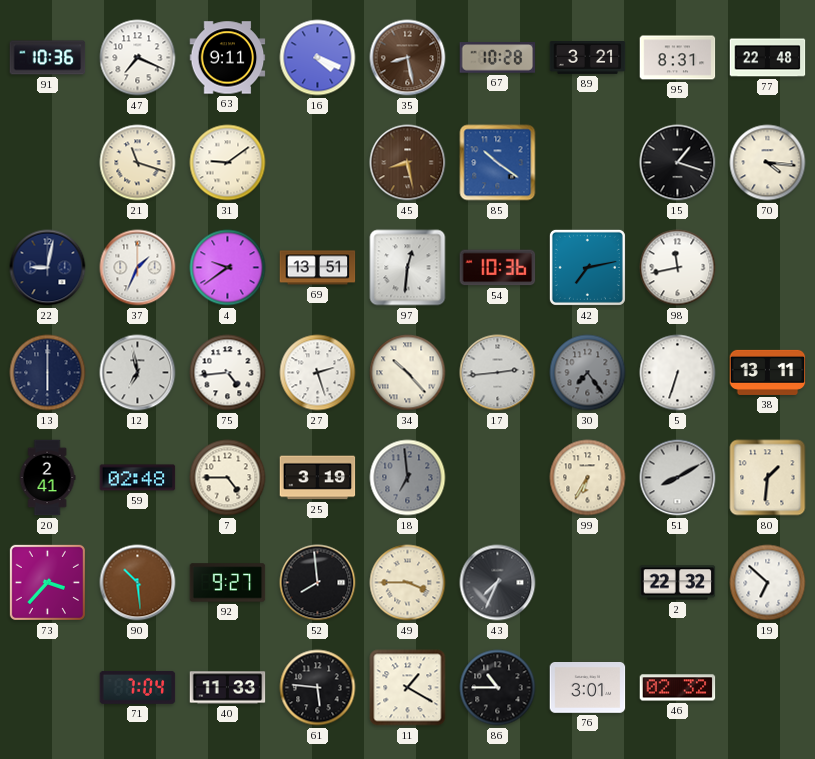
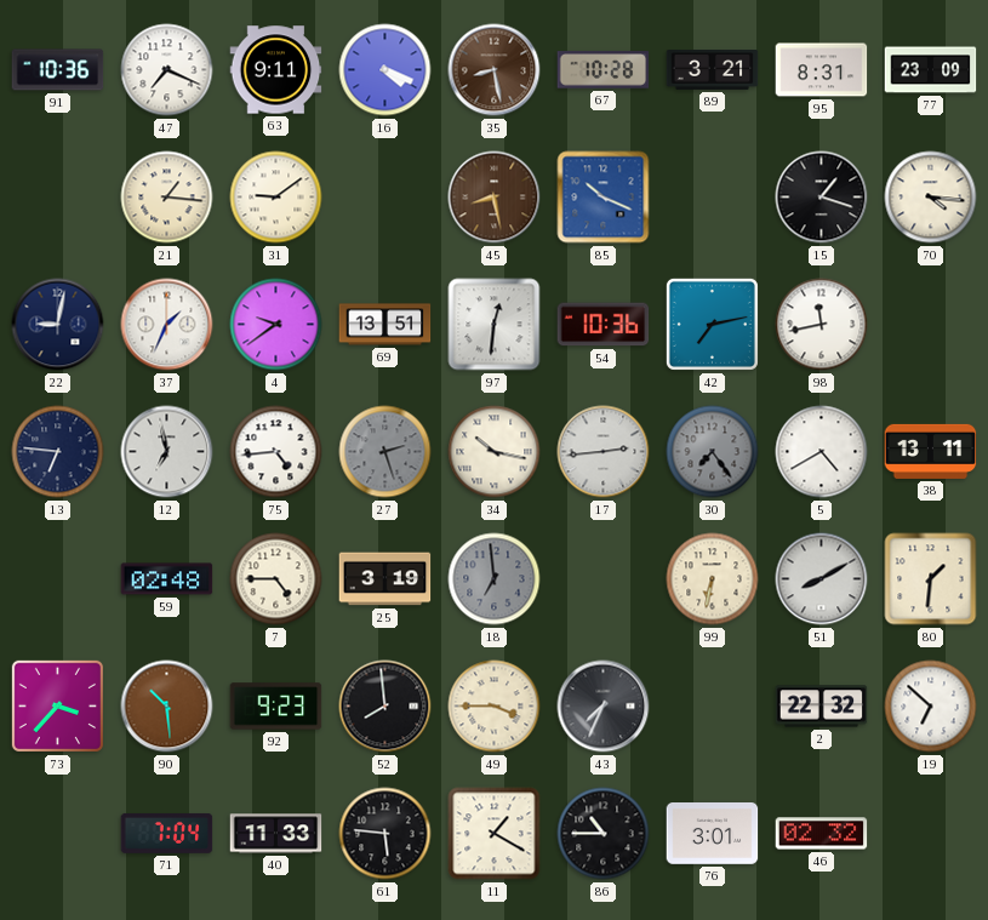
77: 22:48 -> 23:09 (931, 70)
21: 11:18 -> 1:16 (167, 198)
85: 10:21 -> 10:19 (604, 198)
13: 6:00 -> 6:46 (58, 452)
27 dial: white -> grey (386, 452)
34: 10:23 -> 10:17 (495, 452)
5: 6:33 -> 4:40 (822, 452)
20: 2:41 -> none (47, 478)
99: 6:35 -> 6:32 (713, 579)
92: 9:27 -> 9:23 (276, 707)
